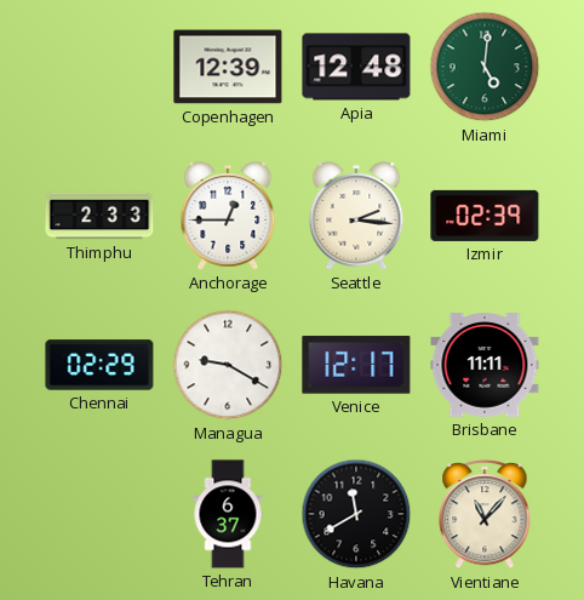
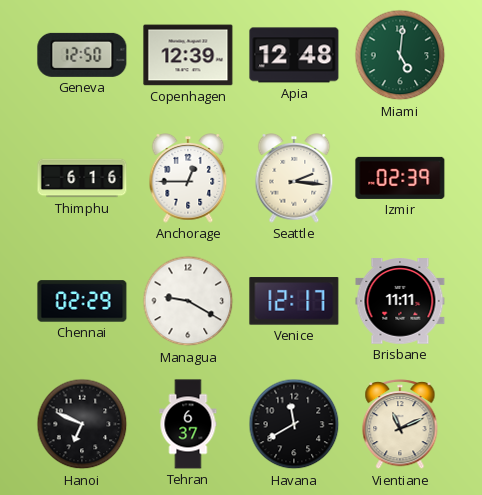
Geneva: none -> 12:50 (82, 55)
Thimphu: 2:33 -> 6:16 (82, 178)
Hanoi: none -> 6:49 (82, 424)
Vientiane: 11:07 -> 11:11 (400, 425)
